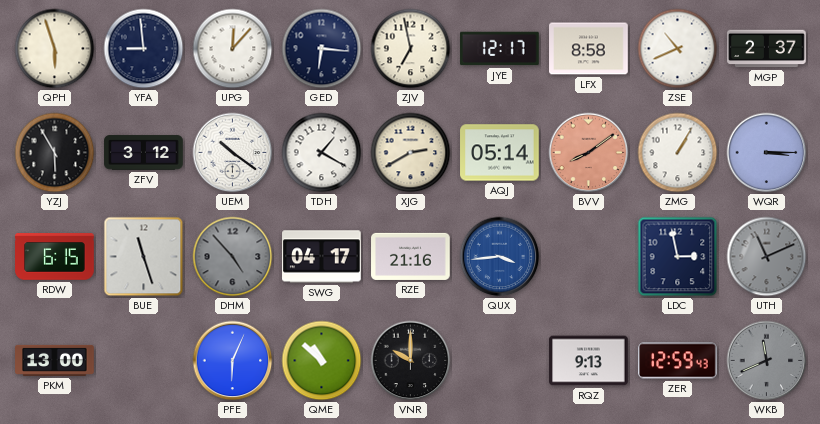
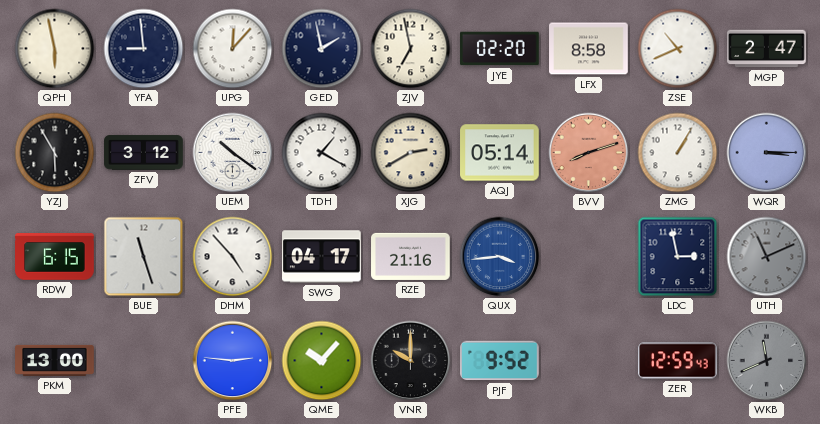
QPH: 5:57 -> 5:58 (55, 49)
GED: 6:16 -> 1:58 (322, 49)
JYE: 12:17 -> 02:20 (500, 49)
MGP: 2:37 -> 2:47 (767, 49)
BVV: 8:09 -> 8:12 (589, 153)
DHM dial: grey -> white (233, 257)
PFE: 6:04 -> 2:46 (233, 361)
QME: 10:52 -> 10:07 (322, 361)
PJF: none -> 9:52 (500, 361)
RQZ: 9:13 -> none (589, 361)
